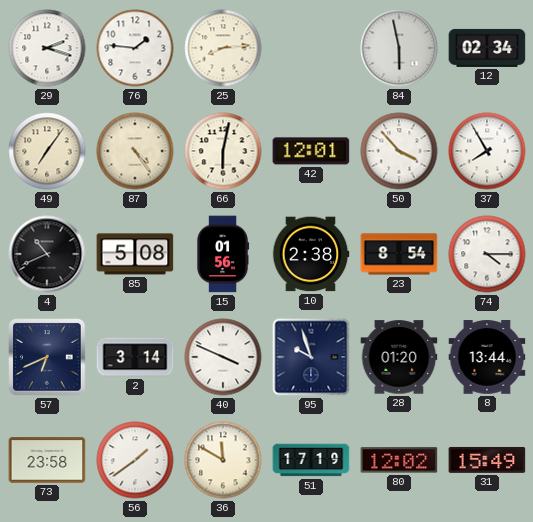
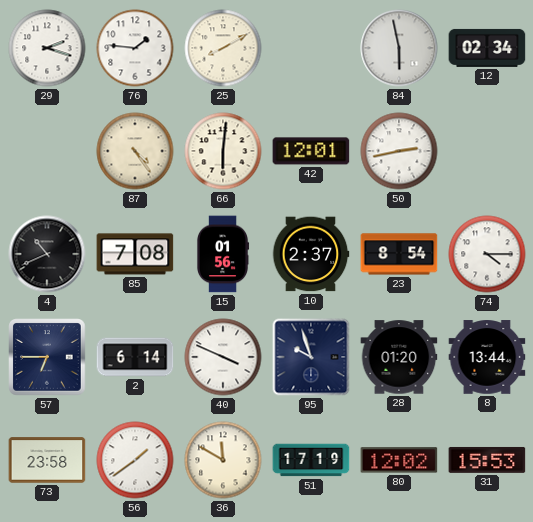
25: 8:14 -> 8:10 (223, 48)
49: 7:06 -> none (47, 151)
66: 6:02 -> 6:01 (223, 151)
50: 3:53 -> 2:43 (399, 151)
37: 7:55 -> none (487, 151)
85: 5:08 -> 7:08 (135, 254)
10: 2:38 -> 2:37 (311, 254)
57: 6:41 -> 6:45 (47, 357)
2: 3:14 -> 6:14 (135, 357)
31: 15:49 -> 15:53 (487, 460)
